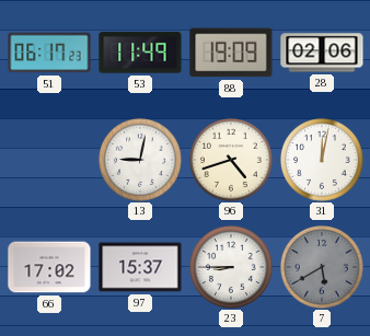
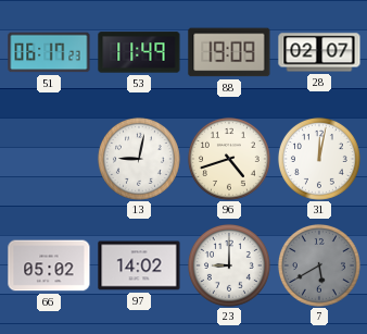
28: 02:06 -> 02:07 (319, 52)
66: 17:02 -> 05:02 (49, 265)
97: 15:37 -> 14:02 (139, 265)
23: 8:45 -> 9:00 (229, 265)
